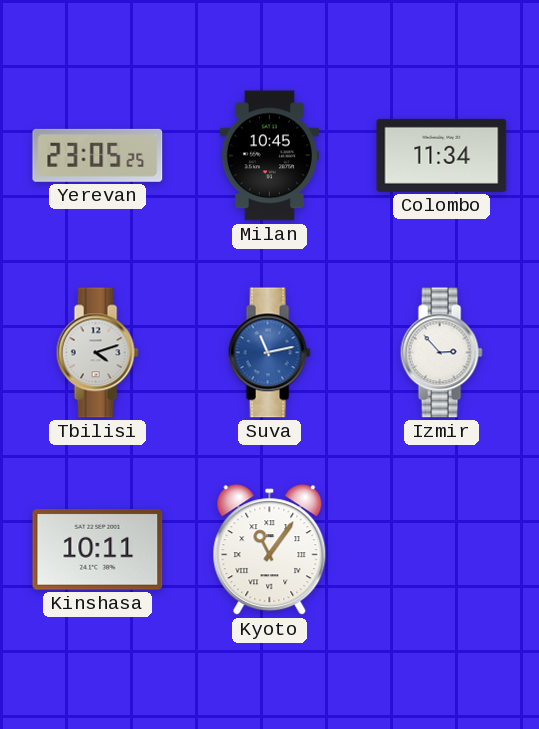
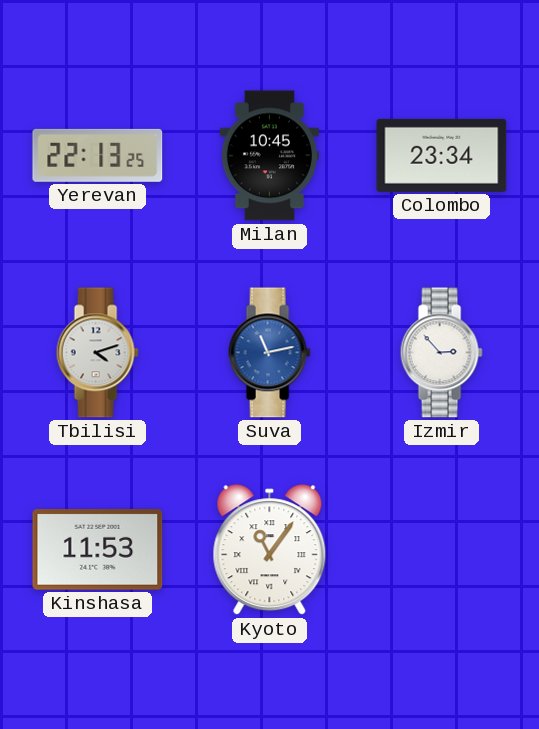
Yerevan: 23:05 -> 22:13 (98, 155)
Colombo: 11:34 -> 23:34 (442, 155)
Kinshasa: 10:11 -> 11:53 (98, 550)
